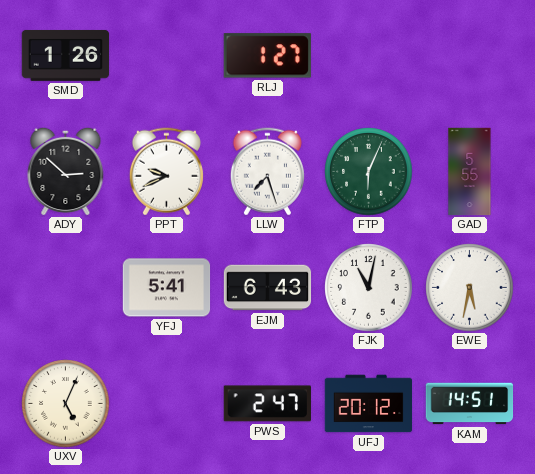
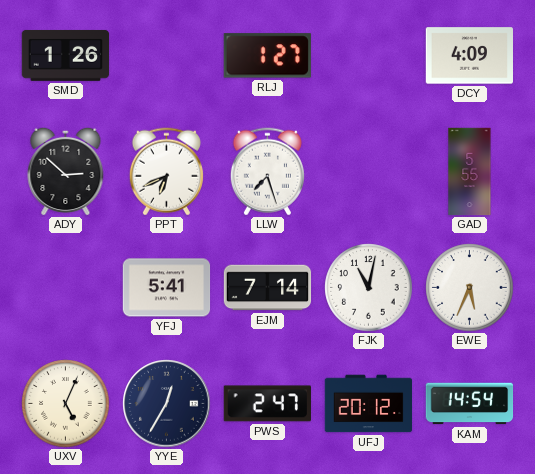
DCY: none -> 4:09 (469, 56)
PPT: 9:41 -> 6:41 (166, 172)
FTP: 6:04 -> none (369, 172)
EJM: 6:43 -> 7:14 (268, 288)
EWE: 5:32 -> 5:34 (470, 288)
YYE: none -> 12:35 (167, 404)
KAM: 14:51 -> 14:54 (470, 404)
